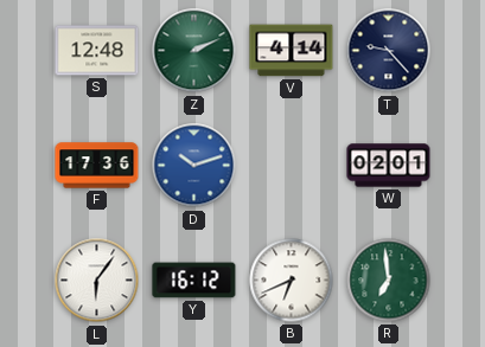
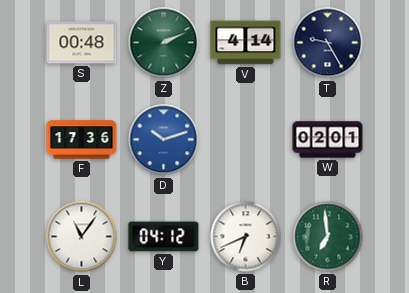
S: 12:48 -> 00:48 (82, 43)
T: 9:23 -> 9:25 (328, 43)
L: 6:06 -> 11:06 (82, 237)
Y: 16:12 -> 04:12 (164, 237)
